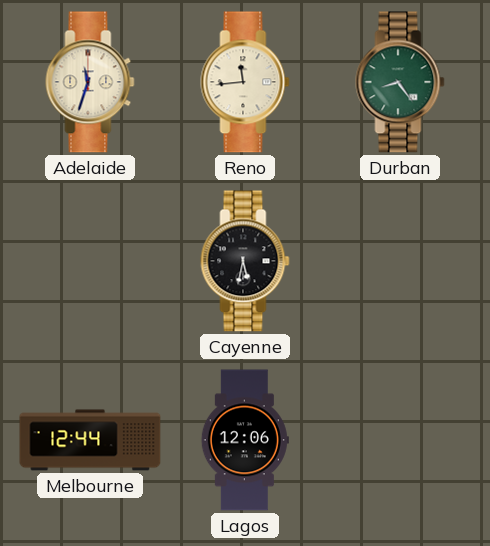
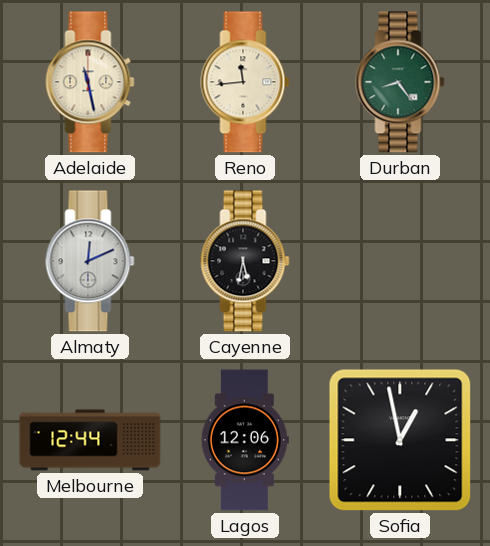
Adelaide: 11:33 -> 11:28 (90, 82)
Almaty: none -> 12:11 (90, 261)
Sofia: none -> 12:58 (400, 440)
